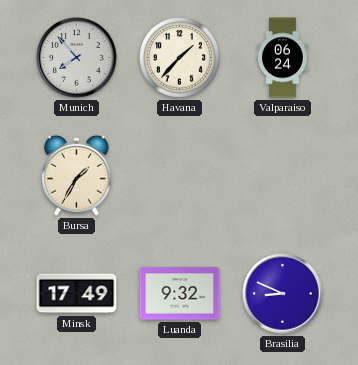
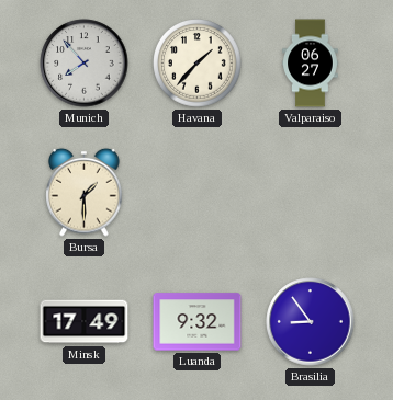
Valparaiso: 06:24 -> 06:27 (311, 64)
Bursa: 1:35 -> 1:30 (85, 192)
Brasilia: 8:49 -> 8:54 (311, 322)
